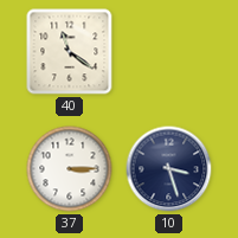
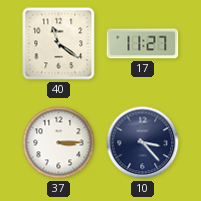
17: none -> 11:27 (143, 44)
10: 3:27 -> 3:23 (143, 143)
